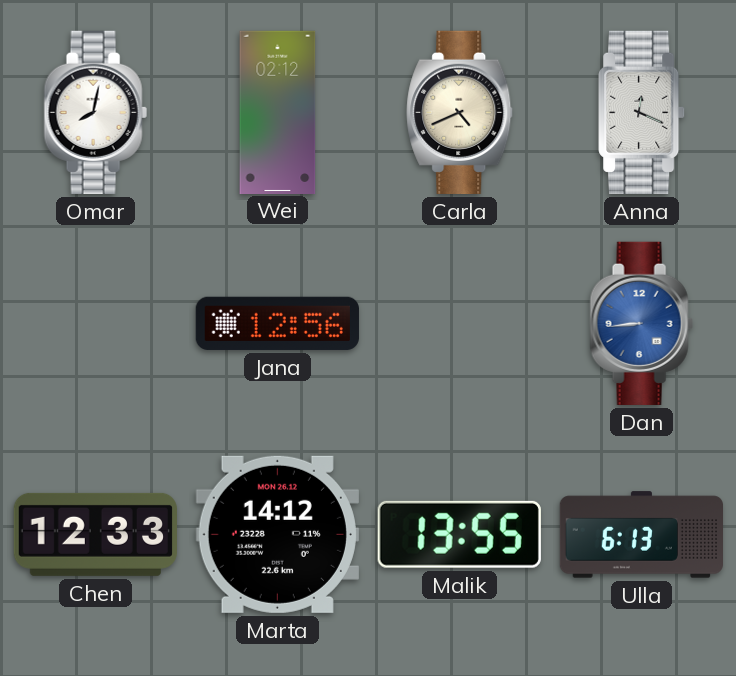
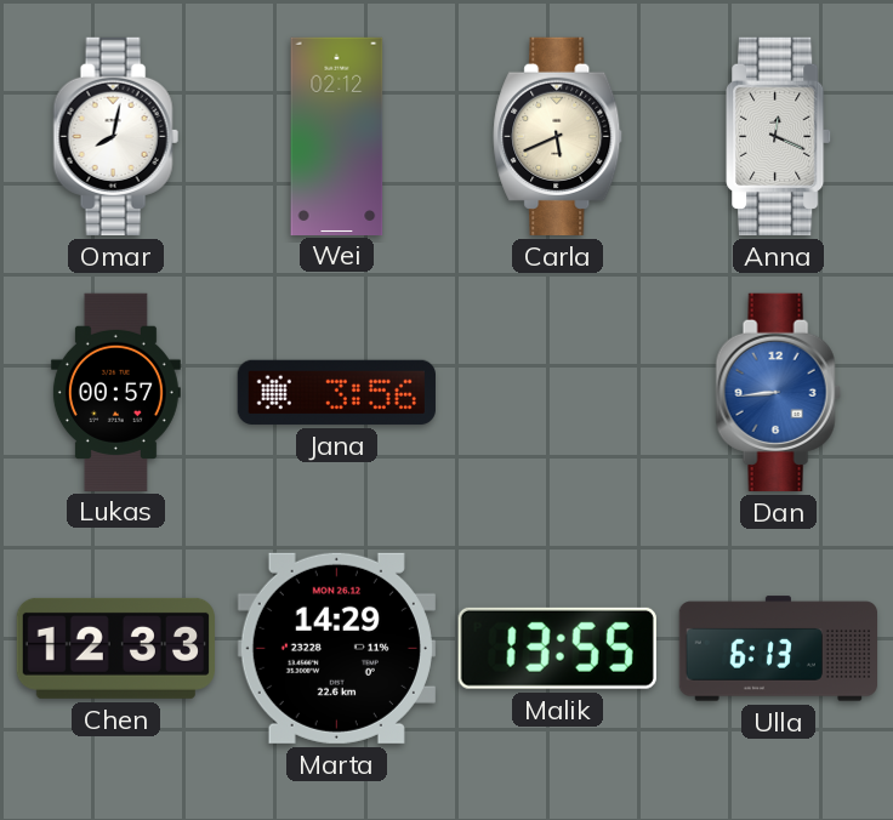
Carla: 4:41 -> 5:41 (558, 136)
Lukas: none -> 00:57 (115, 392)
Jana: 12:56 -> 3:56 (336, 392)
Marta: 14:12 -> 14:29 (336, 648)
